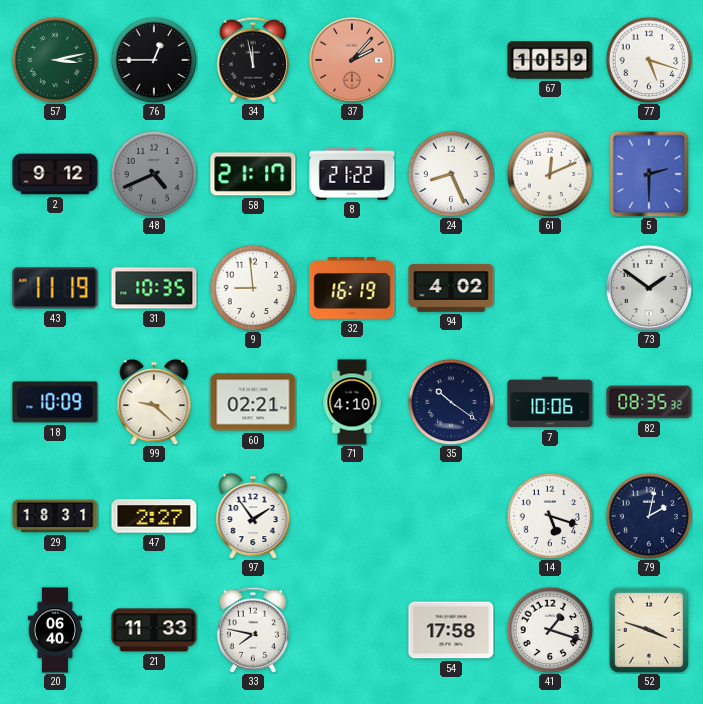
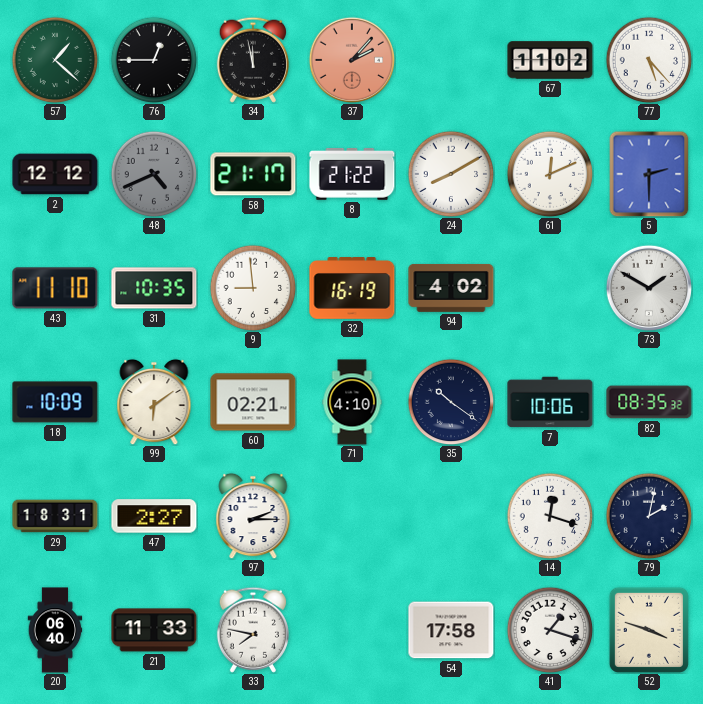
57: 3:13 -> 1:22 (55, 60)
67: 10:59 -> 11:02 (550, 60)
77: 5:18 -> 5:23 (649, 60)
2: 9:12 -> 12:12 (55, 174)
24: 8:26 -> 8:10 (451, 174)
43: 11:19 -> 11:10 (55, 288)
73: 1:51 -> 1:50 (648, 287)
99: 9:22 -> 6:09 (154, 402)
97: 1:54 -> 2:15 (253, 516)
14: 5:18 -> 12:18 (550, 516)
